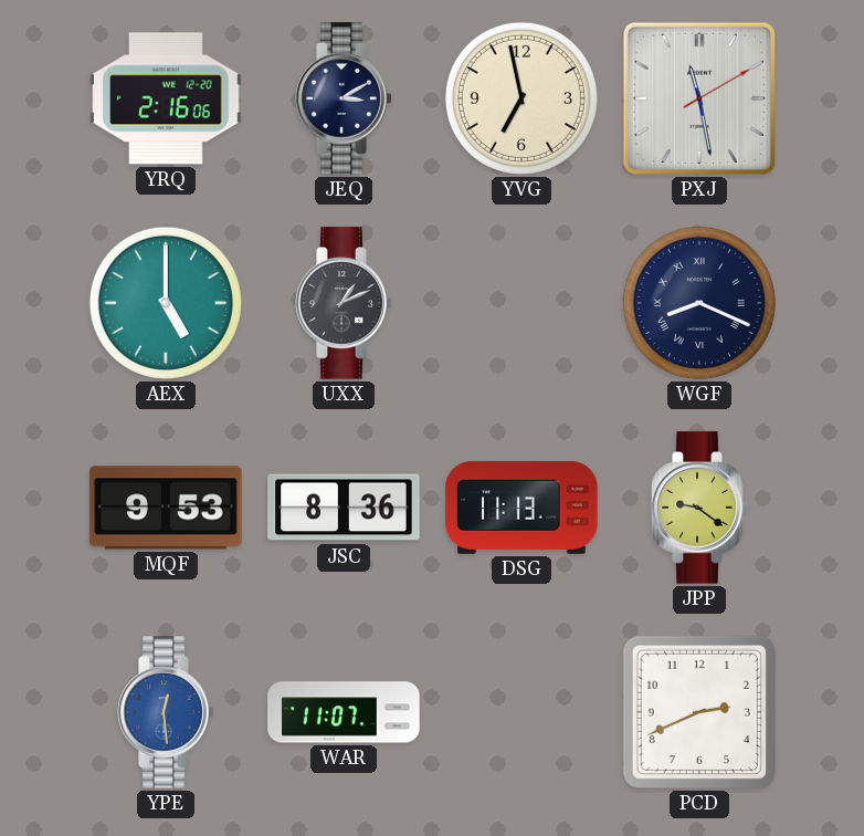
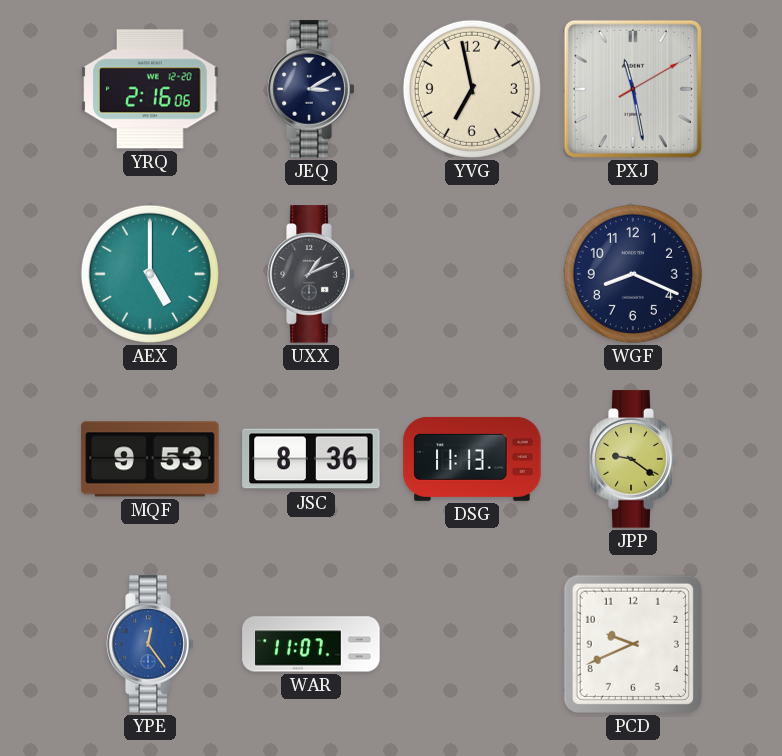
WGF numerals: Roman -> Arabic (633, 274)
YPE: 12:29 -> 12:24 (150, 644)
PCD: 2:41 -> 9:41 (633, 644)
